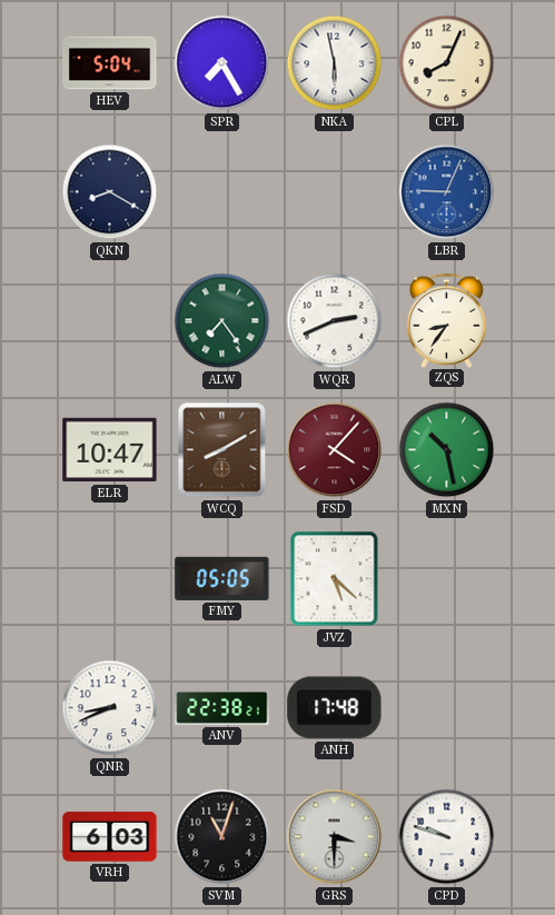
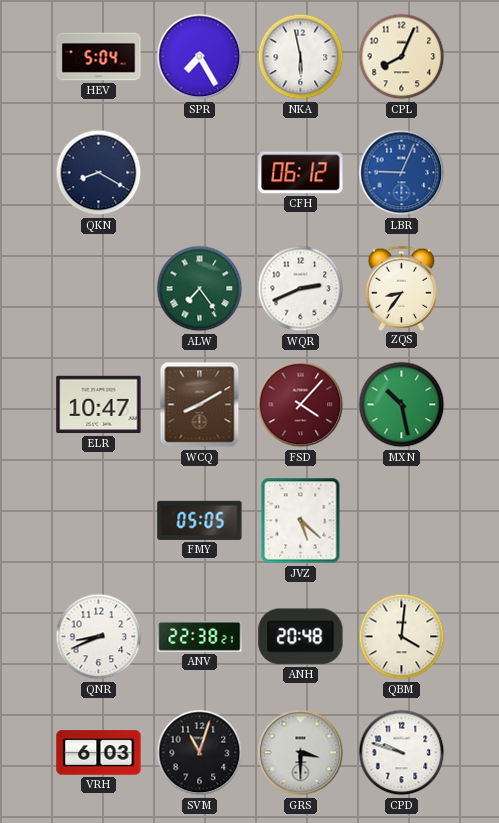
CFH: none -> 06:12 (301, 173)
ANH: 17:48 -> 20:48 (301, 637)
QBM: none -> 4:01 (402, 637)
